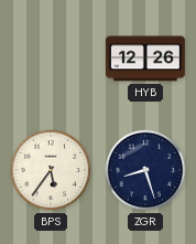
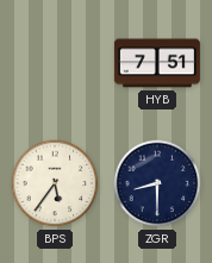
HYB: 12:26 -> 7:51 (157, 63)
ZGR: 8:27 -> 8:30 (157, 183)
